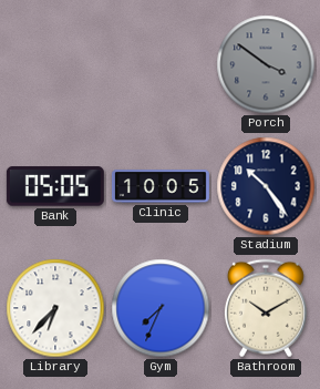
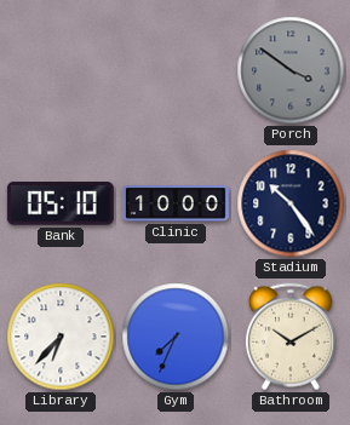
Bank: 05:05 -> 05:10 (61, 203)
Clinic: 10:05 -> 10:00 (176, 203)
